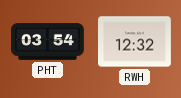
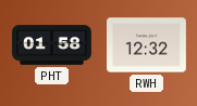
PHT: 03:54 -> 01:58 (52, 45)
